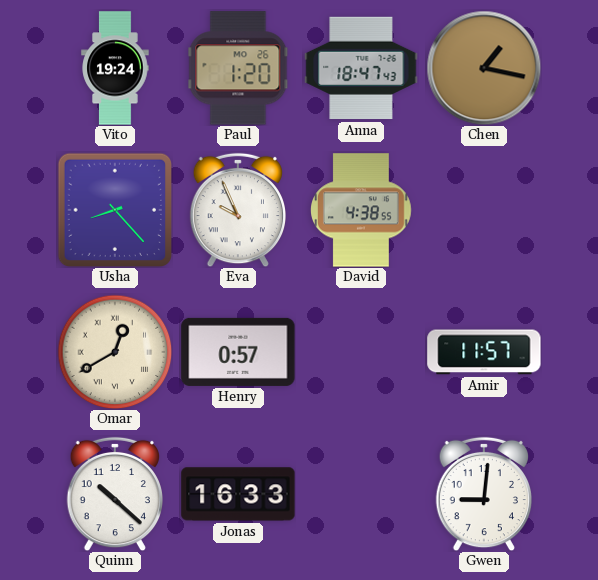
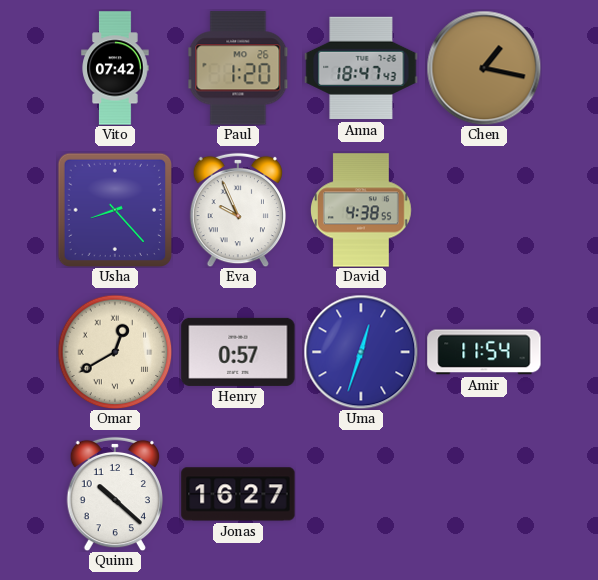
Vito: 19:24 -> 07:42 (115, 68)
Uma: none -> 12:33 (361, 352)
Amir: 11:57 -> 11:54 (484, 352)
Jonas: 16:33 -> 16:27 (238, 494)
Gwen: 9:01 -> none (483, 494)
